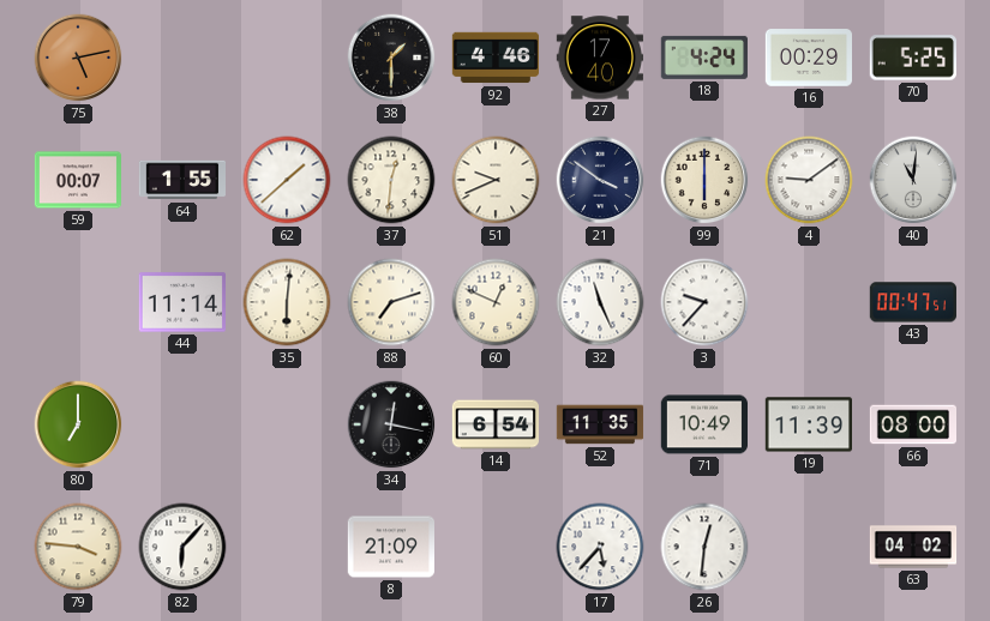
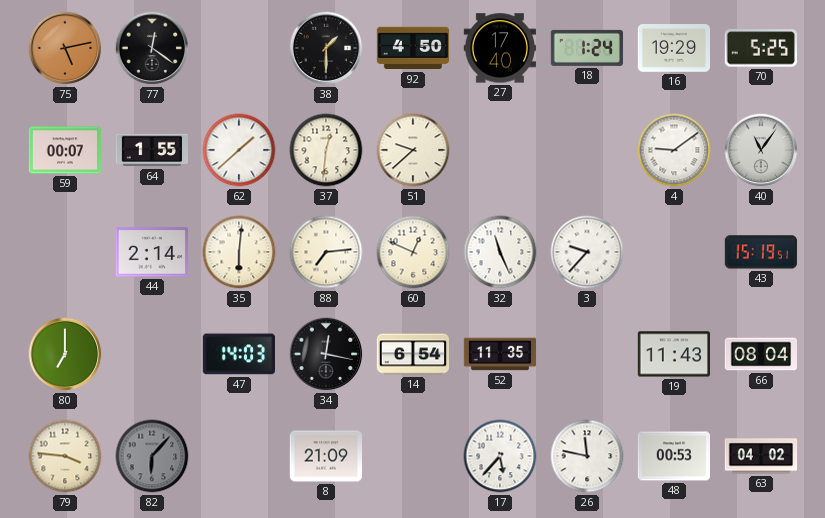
77: none -> 12:21 (152, 48)
92: 4:46 -> 4:50 (412, 48)
18: 4:24 -> 1:24 (586, 48)
16: 00:29 -> 19:29 (673, 48)
51: 9:41 -> 9:38 (413, 150)
21: 3:51 -> none (600, 180)
99: 6:00 -> none (704, 180)
40: 11:01 -> 11:06 (761, 150)
44: 11:14 -> 2:14 (151, 252)
88: 7:12 -> 7:14 (326, 252)
43: 00:47 -> 15:19 (761, 252)
47: none -> 14:03 (238, 354)
71: 10:49 -> none (703, 424)
19: 11:39 -> 11:43 (673, 354)
66: 08:00 -> 08:04 (761, 354)
82 dial: white -> grey (152, 456)
26: 12:31 -> 11:47 (587, 456)
48: none -> 00:53 (673, 456)
